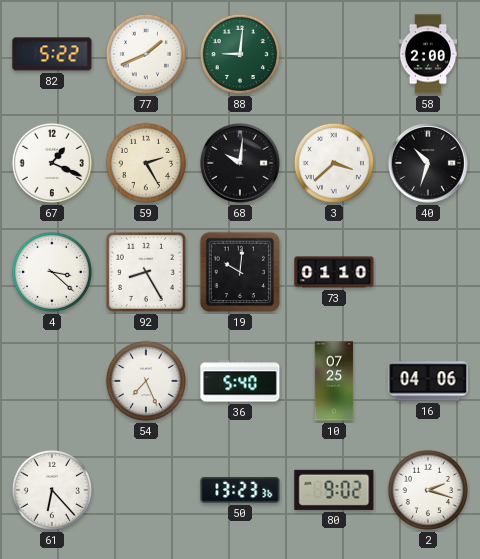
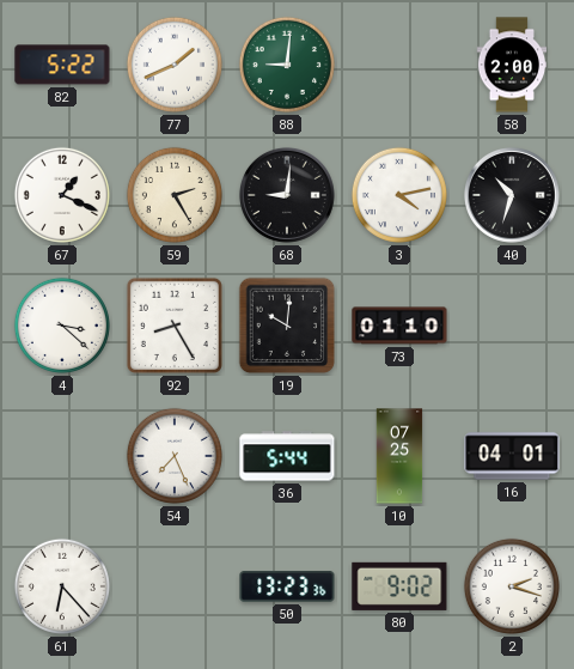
68: 10:01 -> 9:01 (287, 195)
3: 3:38 -> 4:13 (399, 195)
36: 5:40 -> 5:44 (287, 456)
16: 04:06 -> 04:01 (512, 456)
